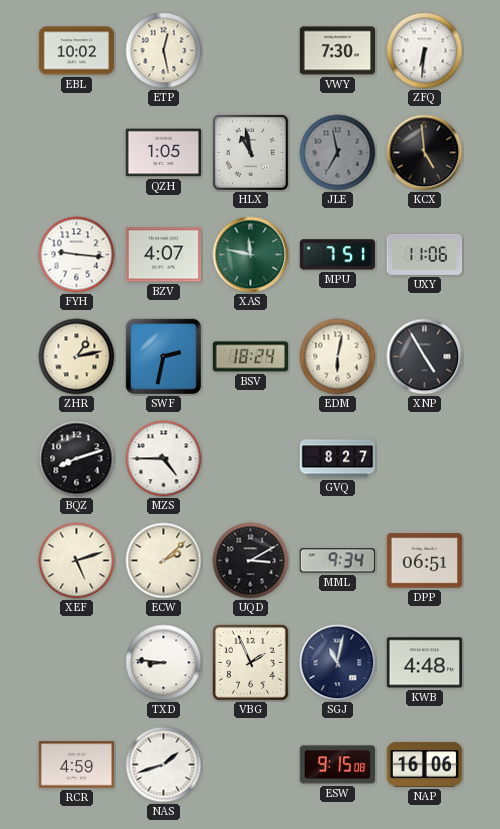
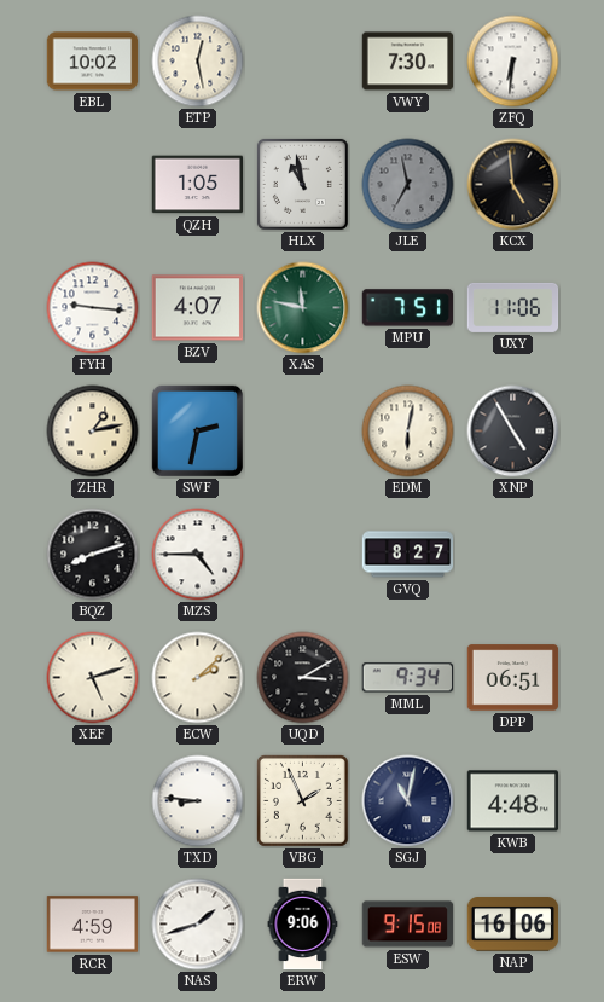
BSV: 18:24 -> none (251, 357)
ERW: none -> 9:06 (303, 925)
